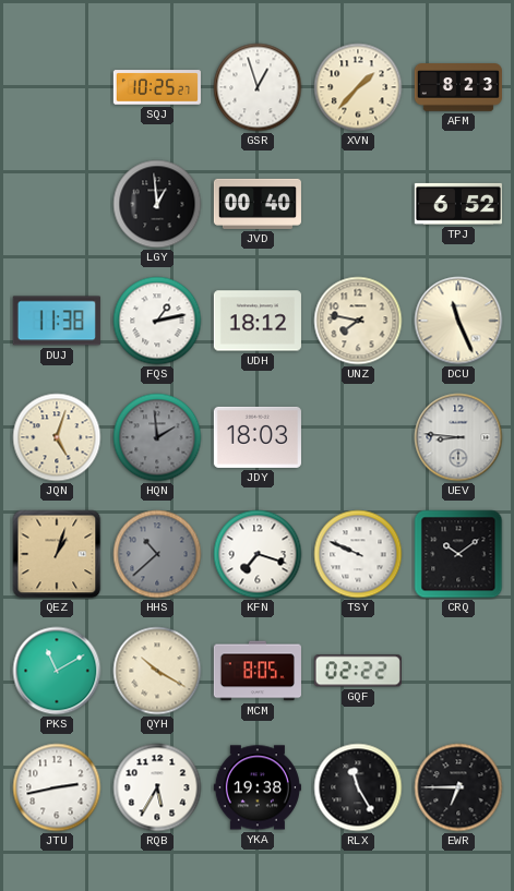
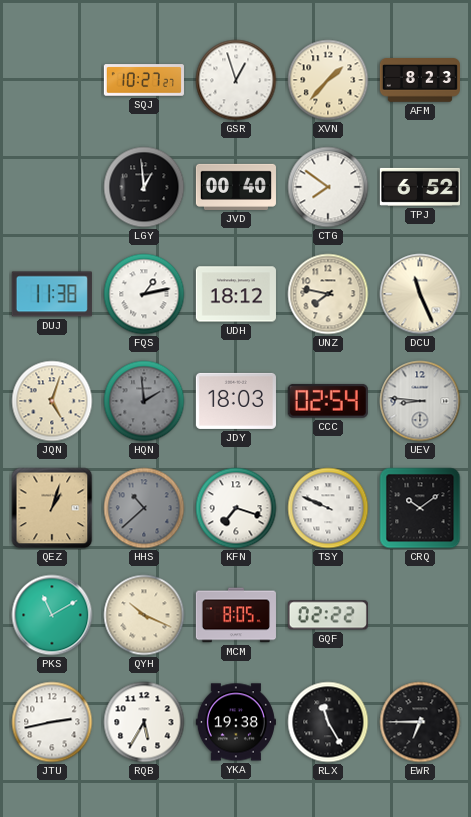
SQJ: 10:25 -> 10:27 (144, 80)
CTG: none -> 7:51 (328, 187)
CCC: none -> 02:54 (328, 401)
QYH: 10:20 -> 10:19 (144, 615)
